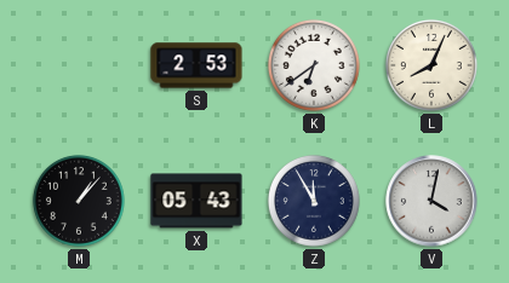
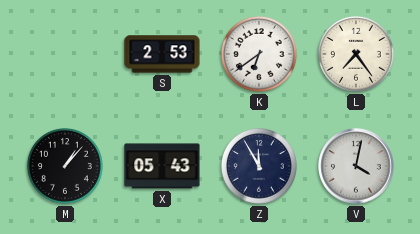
L: 8:04 -> 7:24 (356, 54)
